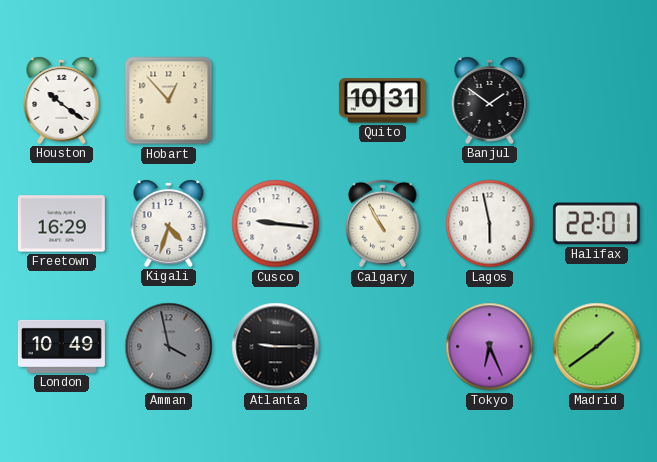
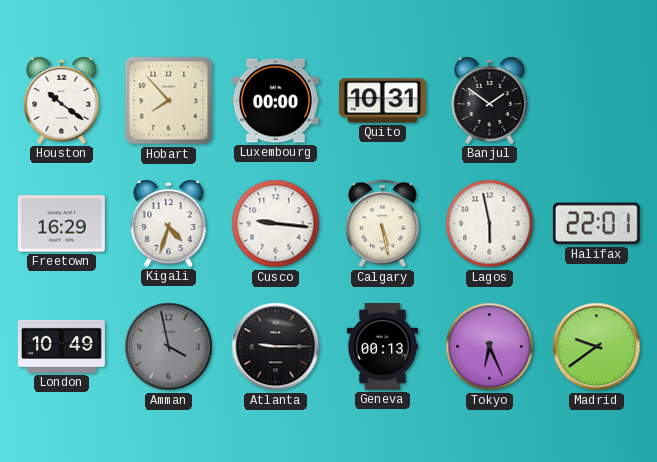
Hobart: 12:53 -> 7:53 (169, 101)
Luxembourg: none -> 00:00 (275, 101)
Calgary: 10:55 -> 5:28 (383, 224)
Geneva: none -> 00:13 (382, 346)
Madrid: 1:39 -> 9:39 (597, 347)
